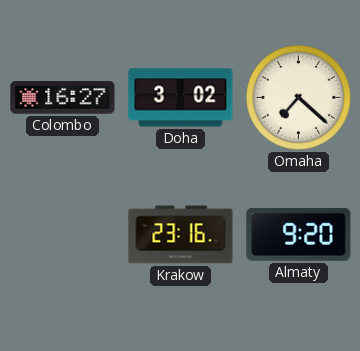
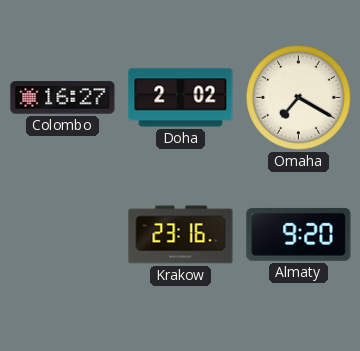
Doha: 3:02 -> 2:02 (181, 98)
Omaha: 7:22 -> 7:20 (299, 98)
